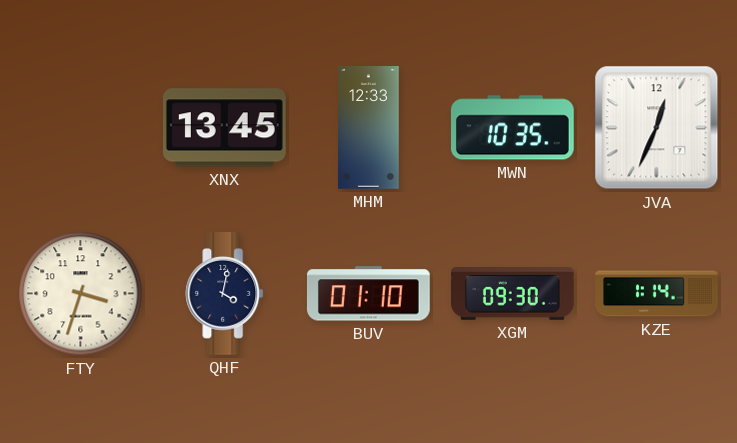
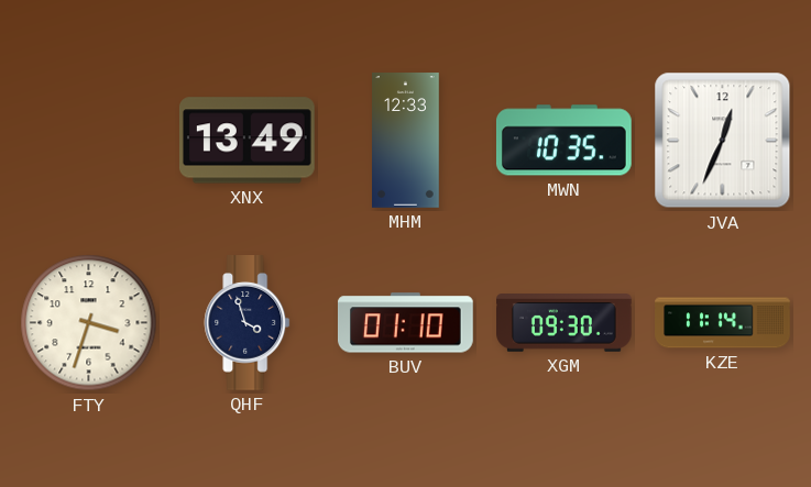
XNX: 13:45 -> 13:49 (246, 141)
QHF: 4:02 -> 3:57 (248, 323)
KZE: 1:14 -> 11:14 (723, 323)
